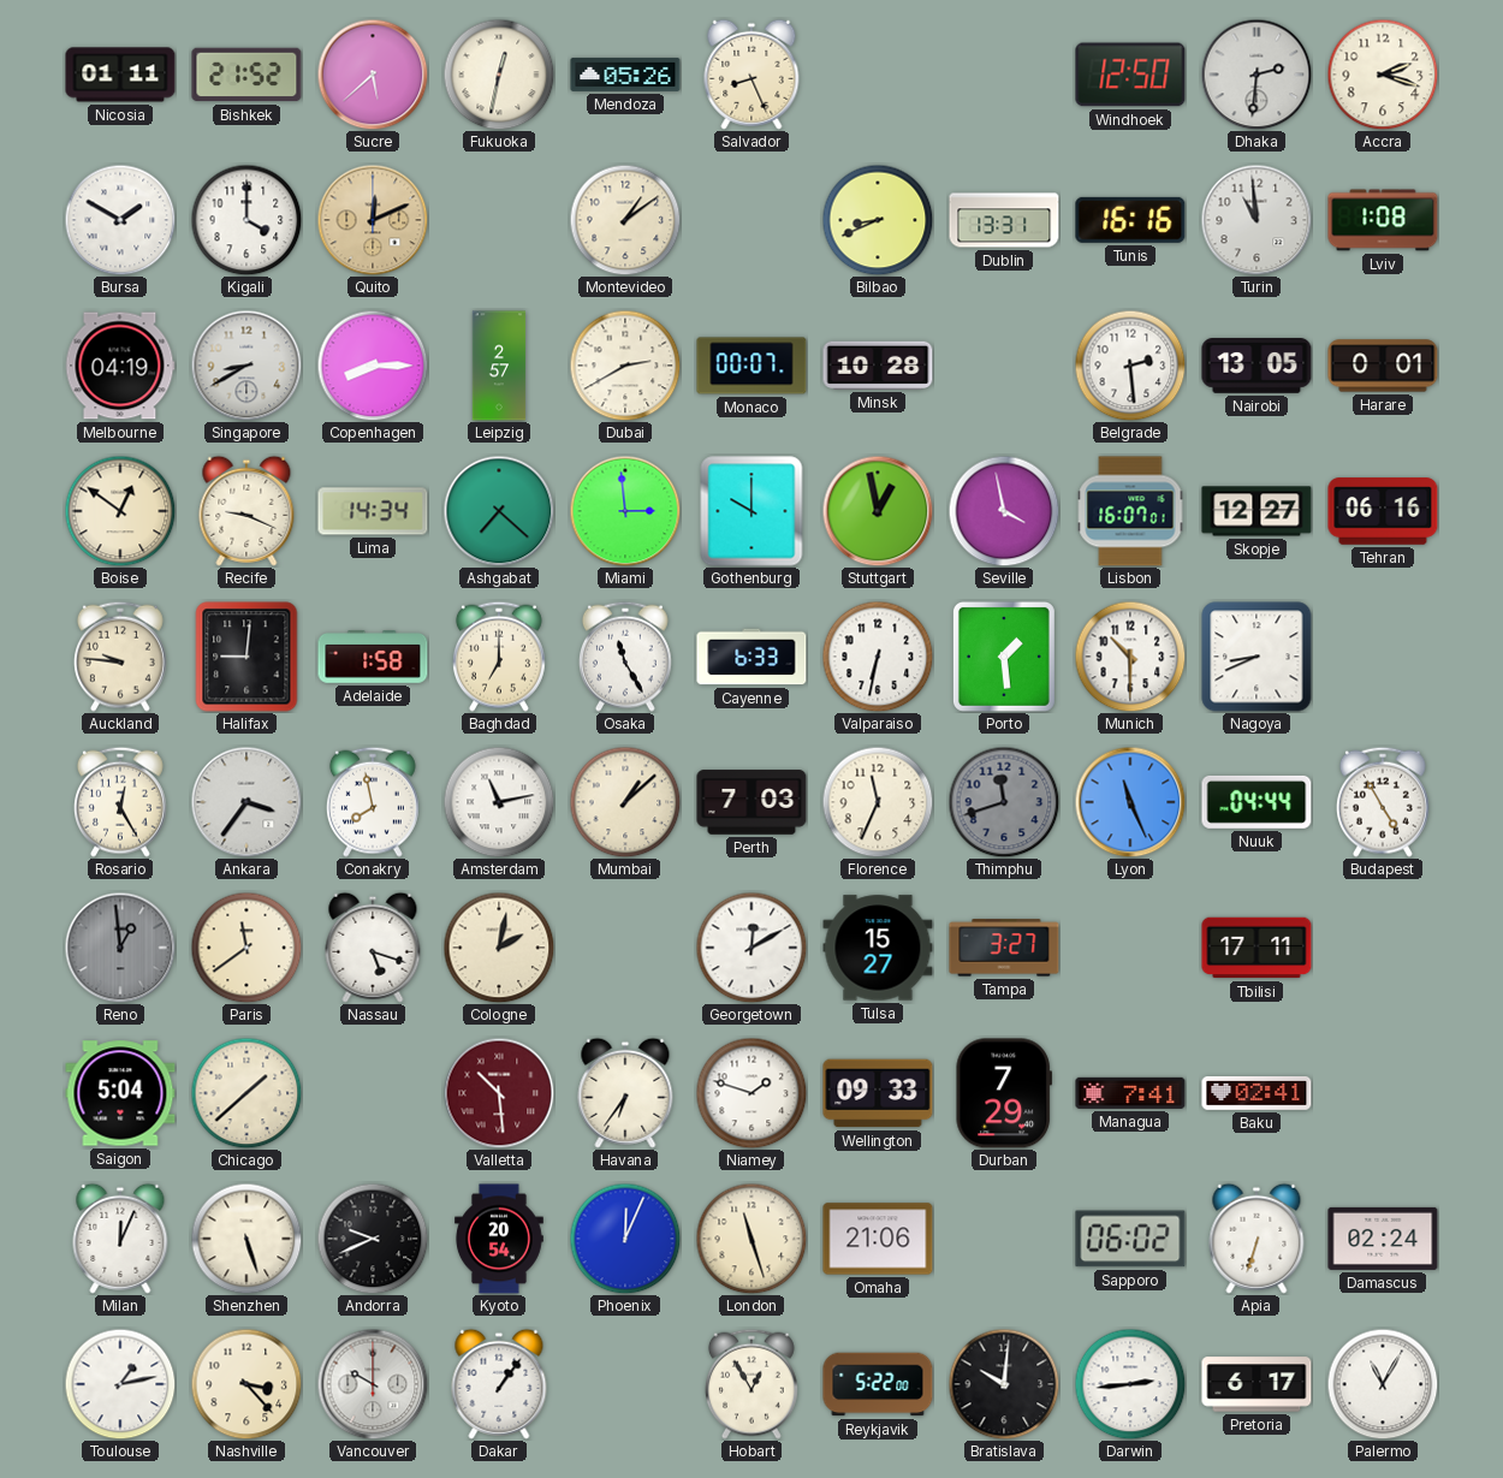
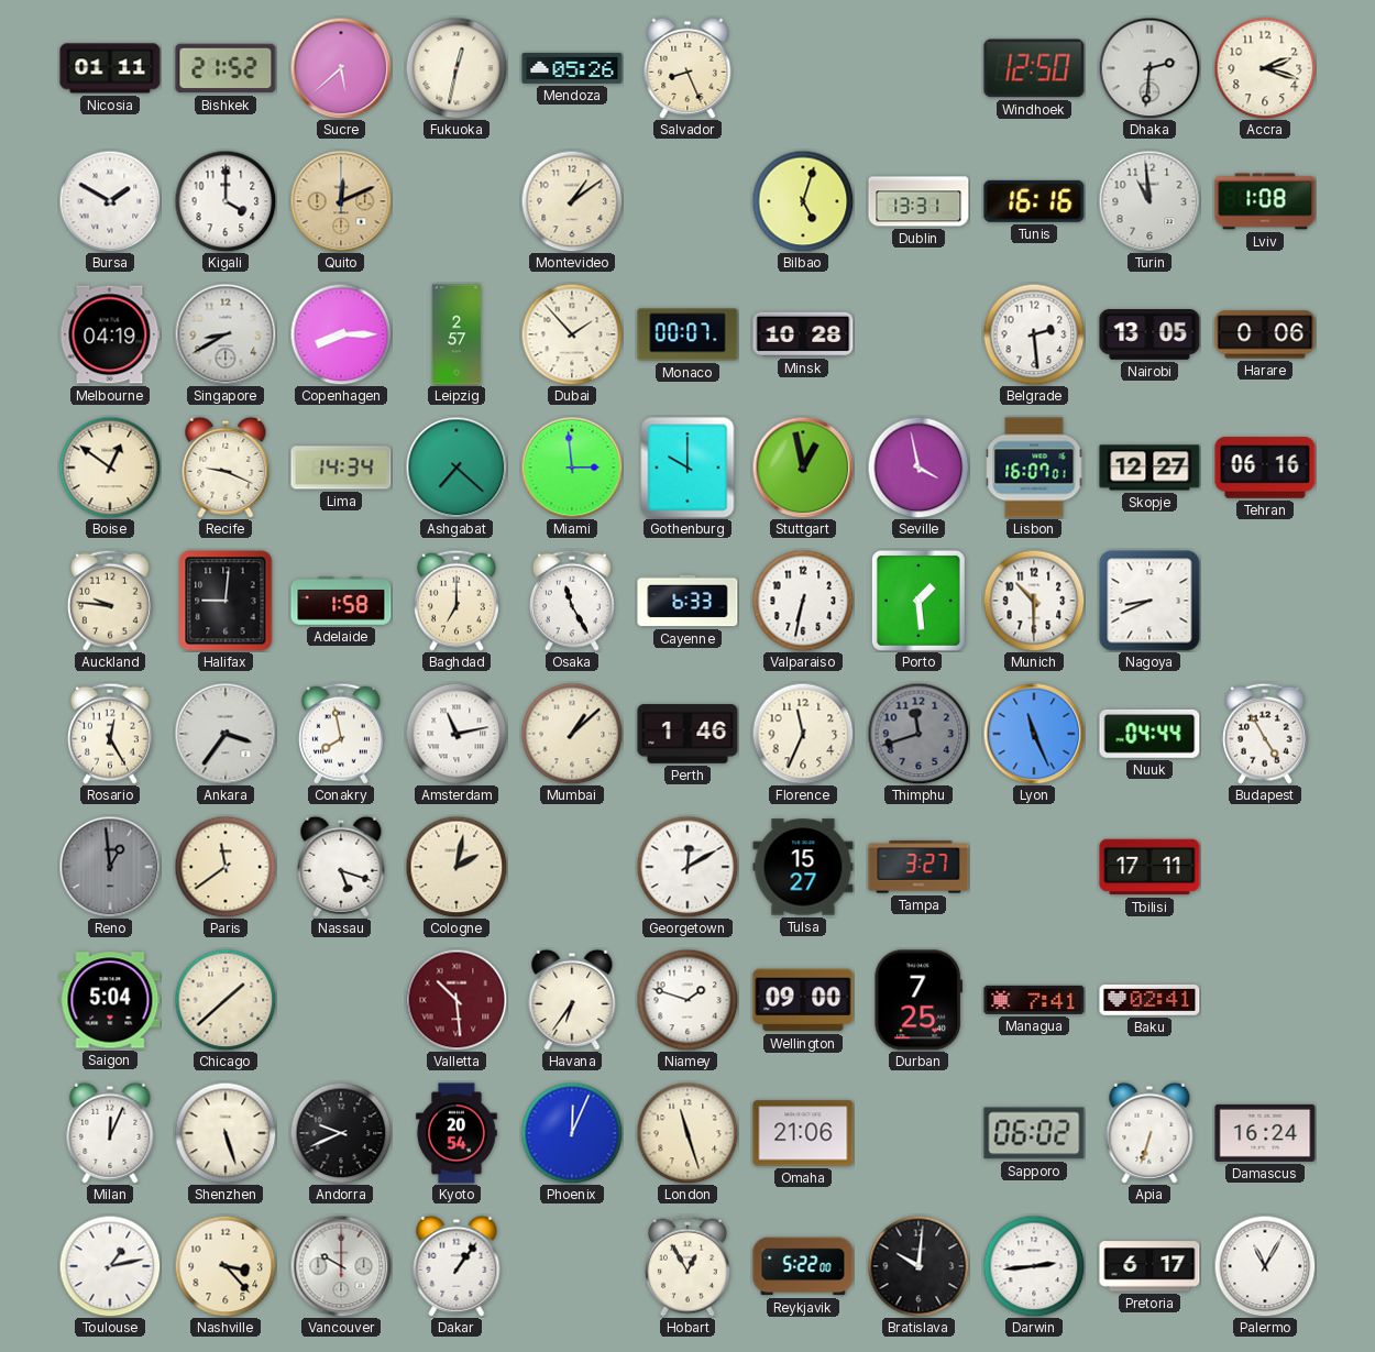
Bilbao: 8:41 -> 5:03 (803, 201)
Dubai: 2:40 -> 1:53 (572, 334)
Harare: 0:01 -> 0:06 (1265, 334)
Perth: 7:03 -> 1:46 (687, 734)
Wellington: 09:33 -> 09:00 (803, 1000)
Durban: 7:29 -> 7:25 (917, 1000)
Damascus: 02:24 -> 16:24 (1265, 1133)
